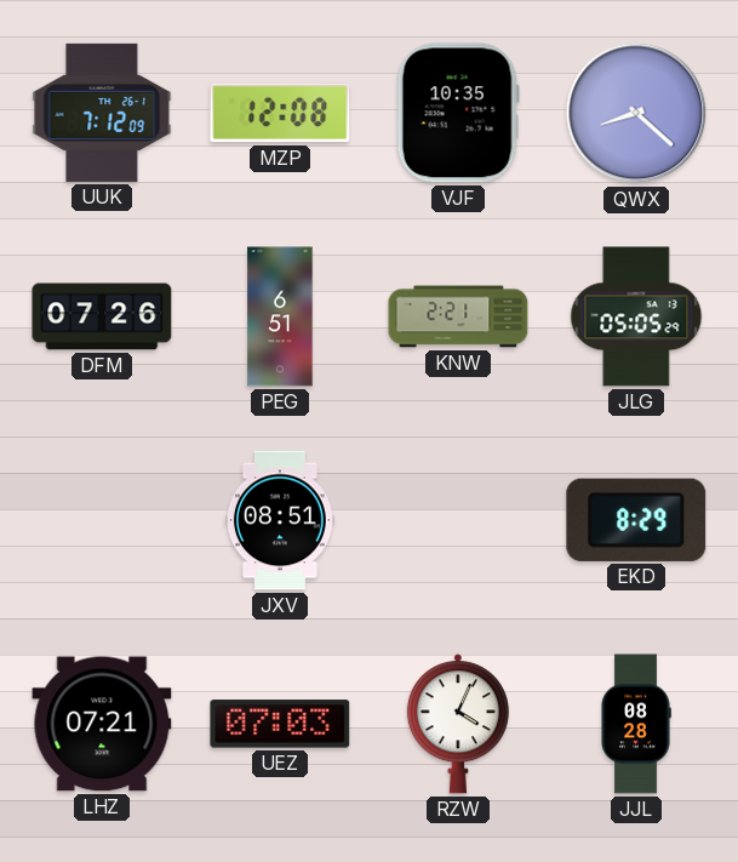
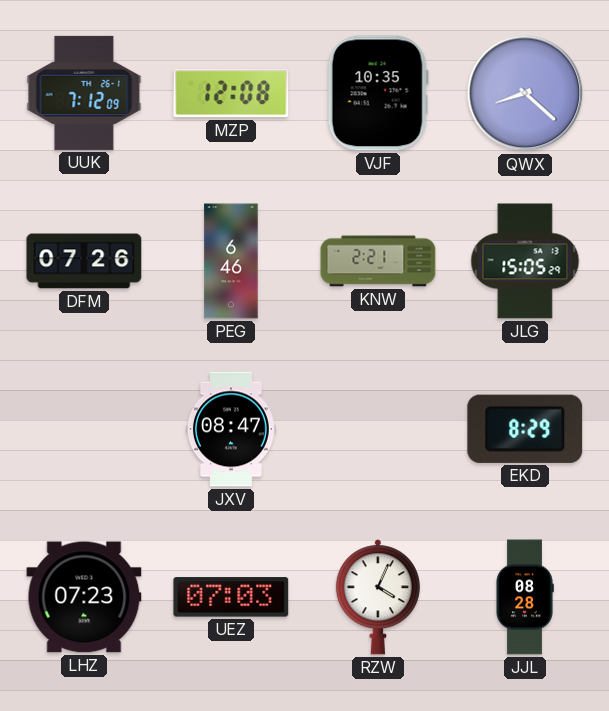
PEG: 6:51 -> 6:46 (231, 261)
JLG: 05:05 -> 15:05 (525, 261)
JXV: 08:51 -> 08:47 (231, 429)
LHZ: 07:21 -> 07:23 (84, 597)
